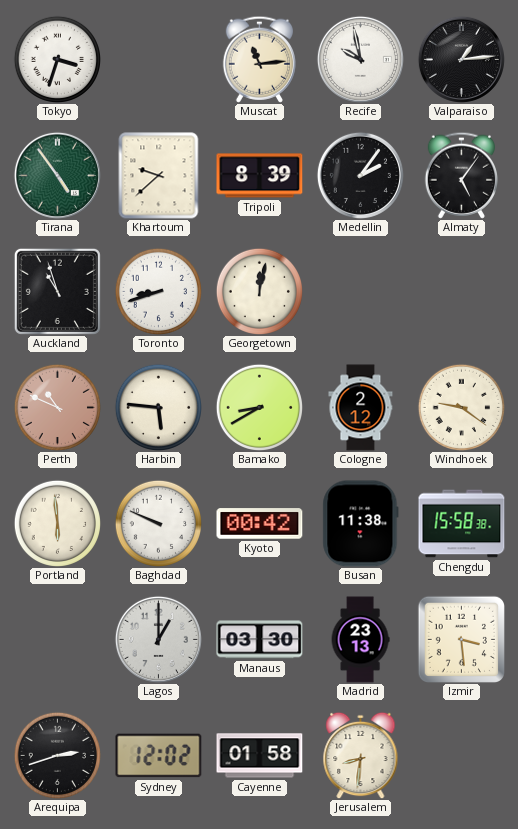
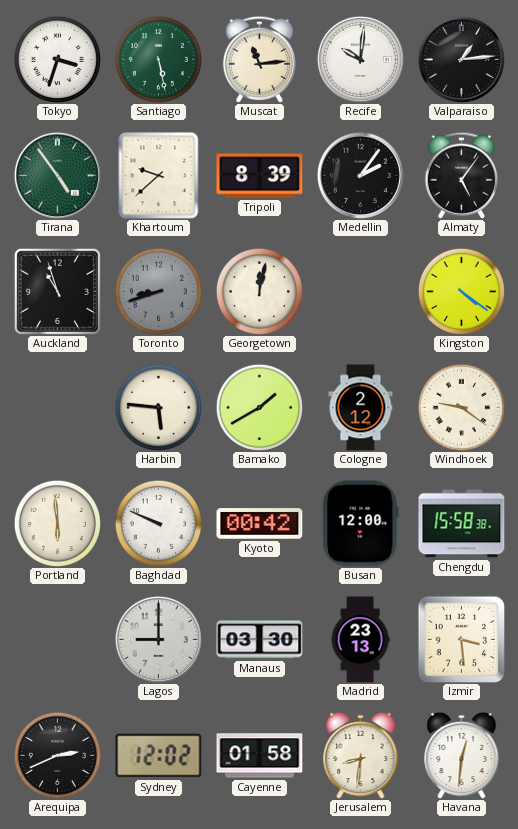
Santiago: none -> 5:28 (158, 59)
Recife: 9:58 -> 10:01 (360, 59)
Toronto dial: white -> grey (158, 291)
Kingston: none -> 4:21 (461, 291)
Perth: 10:49 -> none (57, 407)
Bamako: 8:40 -> 1:40 (259, 407)
Busan: 11:38 -> 12:00 (361, 524)
Lagos: 1:00 -> 9:00 (158, 639)
Arequipa: 2:42 -> 2:41 (57, 755)
Havana: none -> 12:31 (462, 755)
